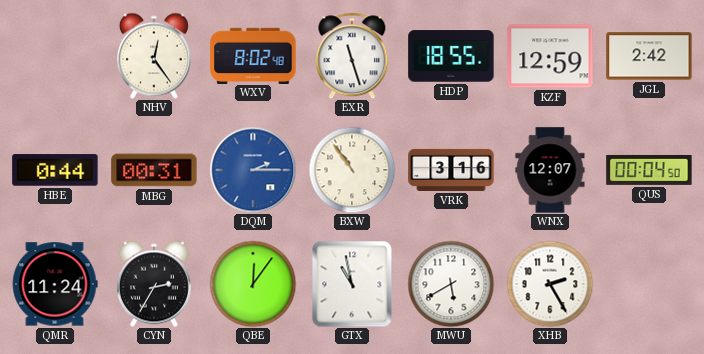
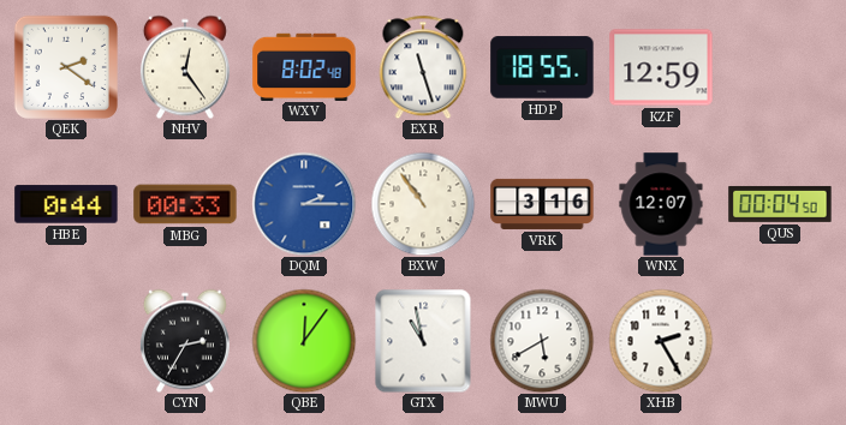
QEK: none -> 2:21 (66, 67)
JGL: 2:42 -> none (649, 56)
MBG: 00:31 -> 00:33 (185, 204)
QMR: 11:24 -> none (55, 284)
